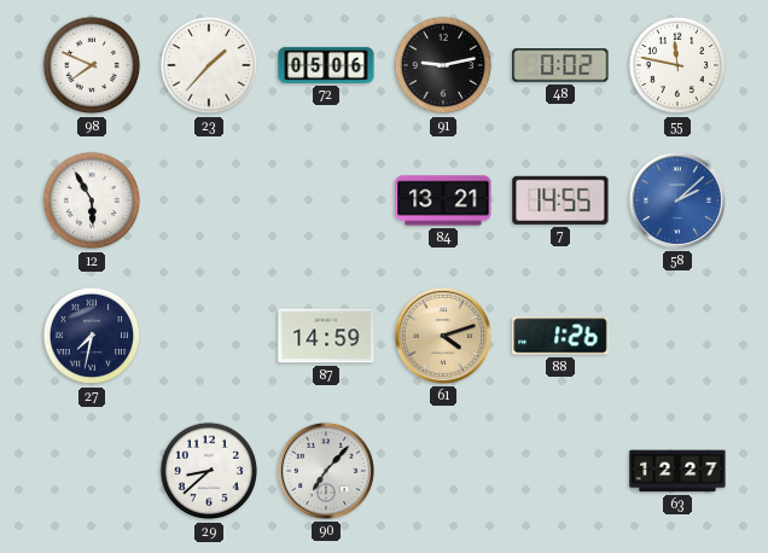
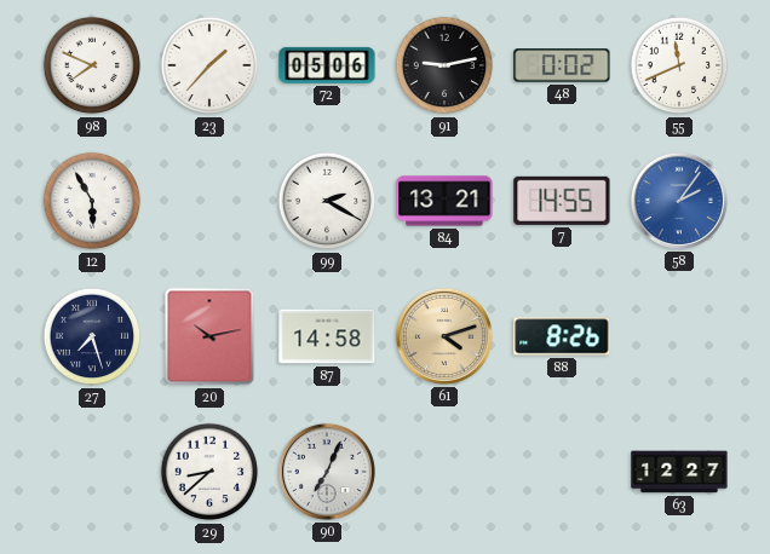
55: 11:47 -> 11:41 (679, 65)
99: none -> 2:20 (327, 201)
58: 2:08 -> 2:06 (679, 201)
27: 7:32 -> 7:27 (92, 336)
20: none -> 10:13 (209, 336)
87: 14:59 -> 14:58 (327, 336)
88: 1:26 -> 8:26 (562, 336)
90: 7:07 -> 7:04 (327, 472)
